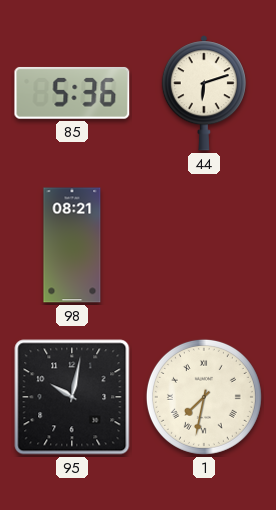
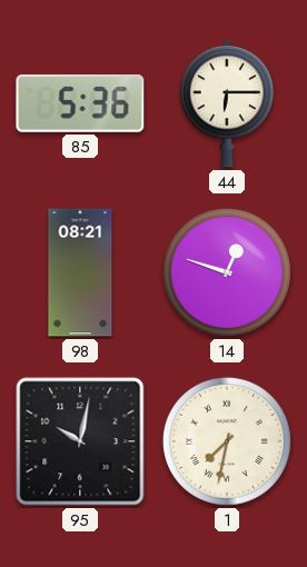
44: 6:12 -> 6:15 (227, 103)
14: none -> 12:48 (227, 272)
